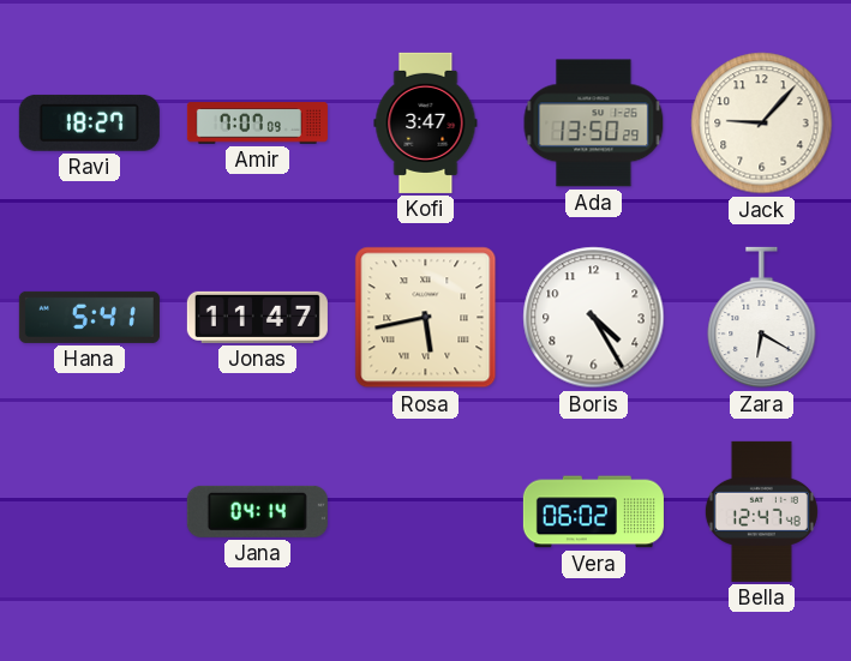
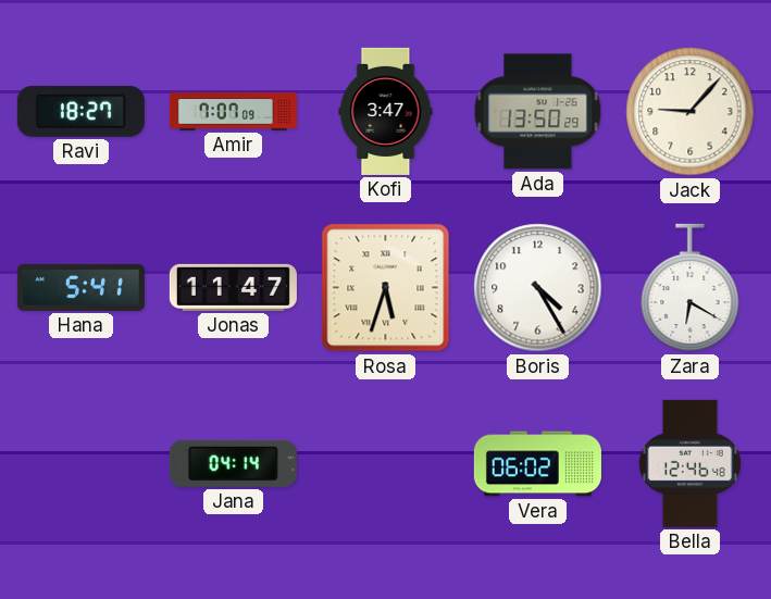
Rosa: 5:43 -> 5:33 (386, 288)
Bella: 12:47 -> 12:46 (689, 463)
